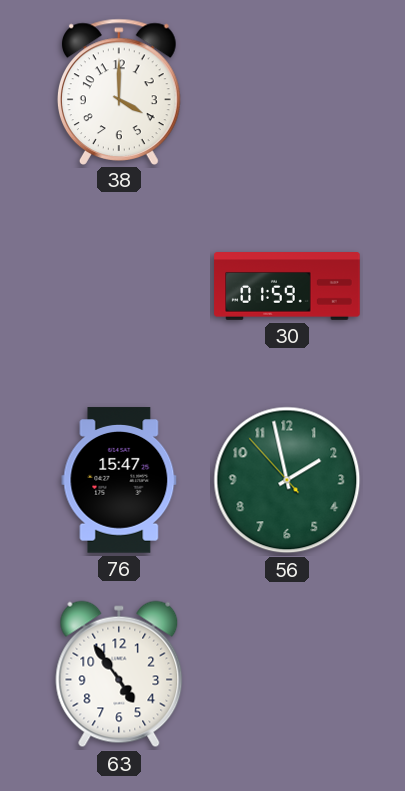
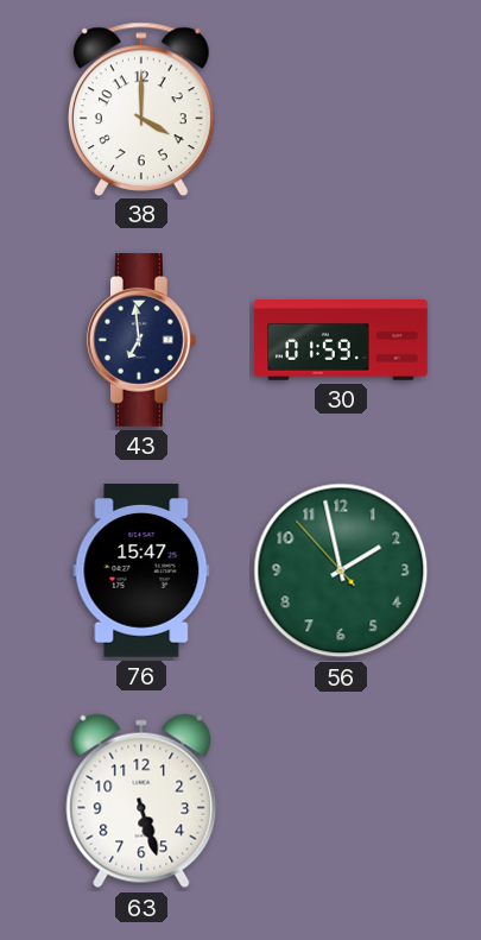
43: none -> 6:59 (141, 340)
63: 4:54 -> 5:27 (141, 801)
